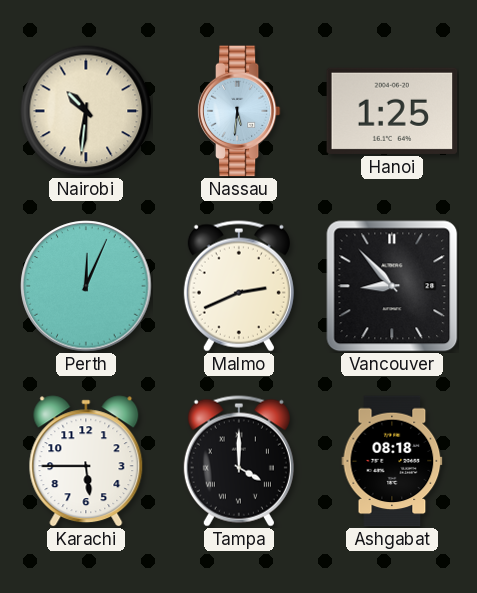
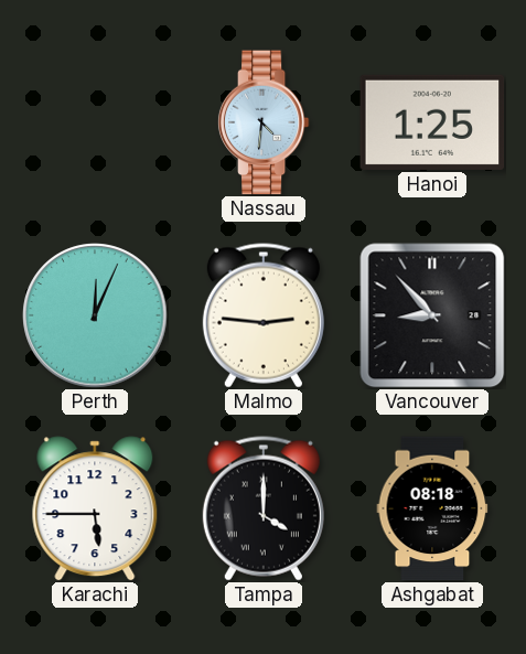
Nairobi: 10:31 -> none (86, 111)
Nassau: 5:31 -> 4:31 (264, 122)
Malmo: 2:41 -> 2:46 (264, 315)
